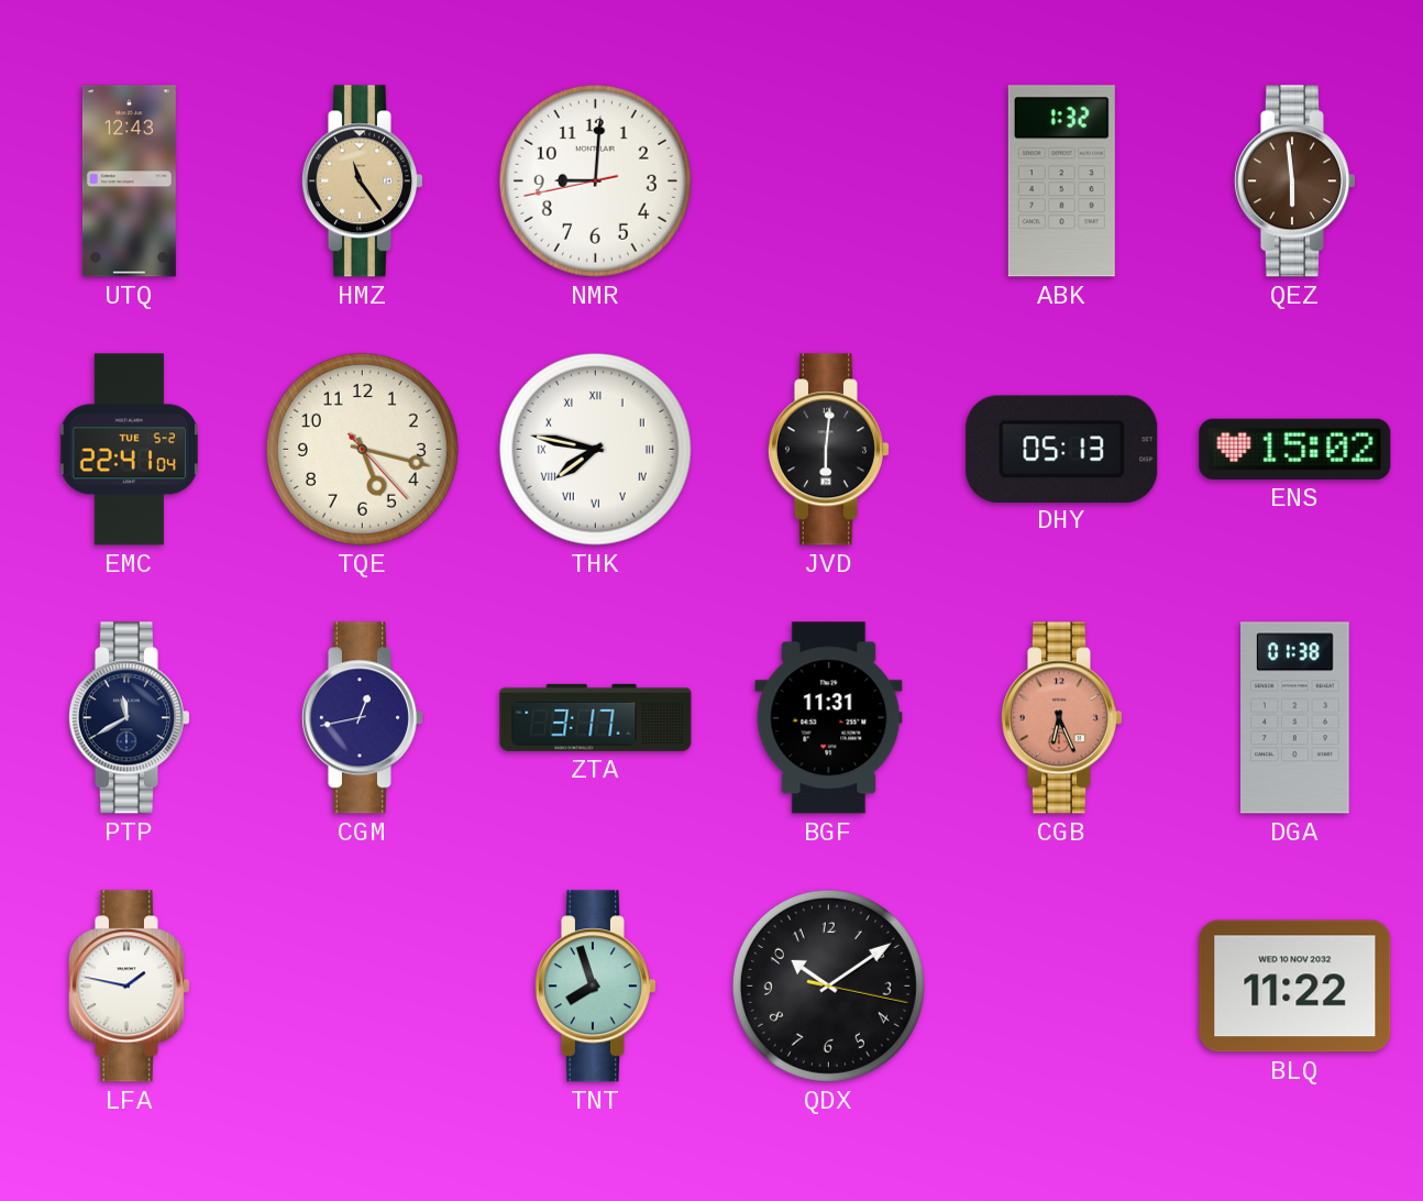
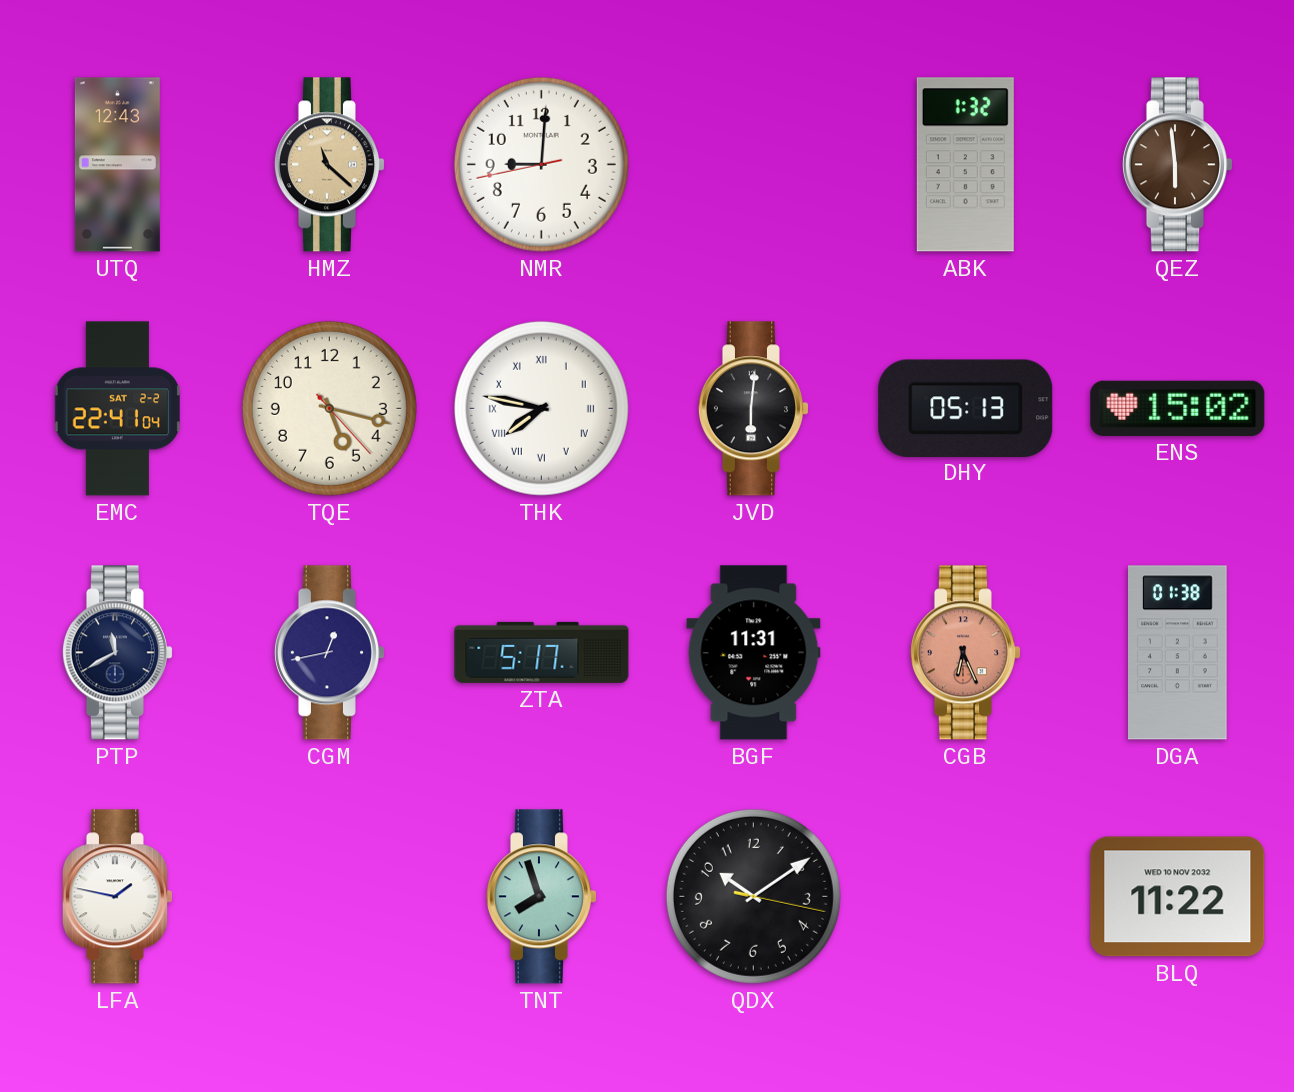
HMZ: 11:24 -> 11:22 (329, 165)
EMC date: TUE 5-2 -> SAT 2-2 (117, 409)
ZTA: 3:17 -> 5:17 (542, 652)
